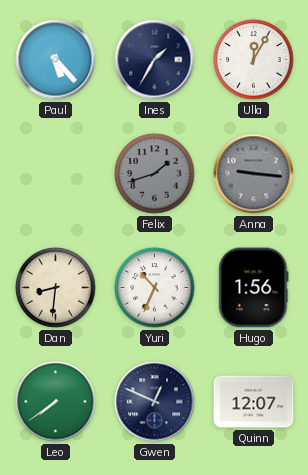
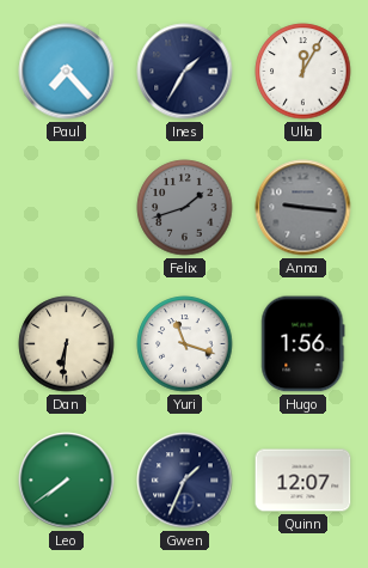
Paul: 5:23 -> 7:23 (67, 72)
Dan: 8:31 -> 6:31 (67, 344)
Yuri: 10:34 -> 11:18 (185, 344)
Gwen: 12:49 -> 1:34 (185, 481)
